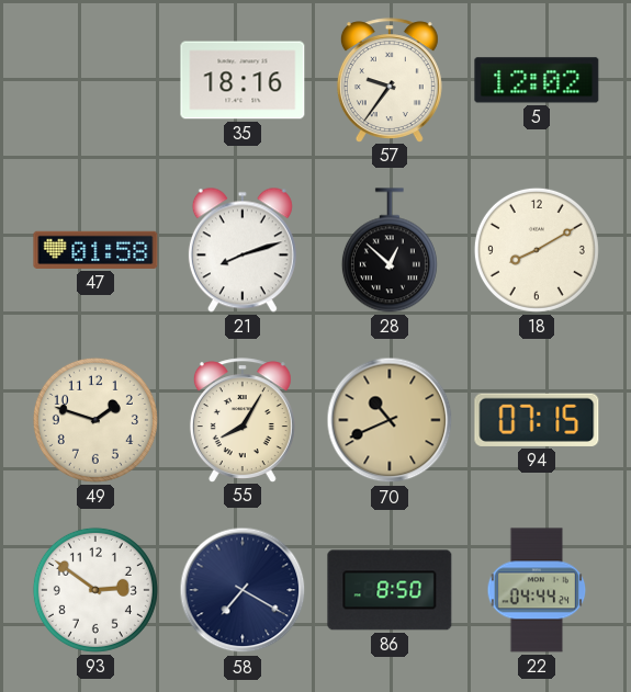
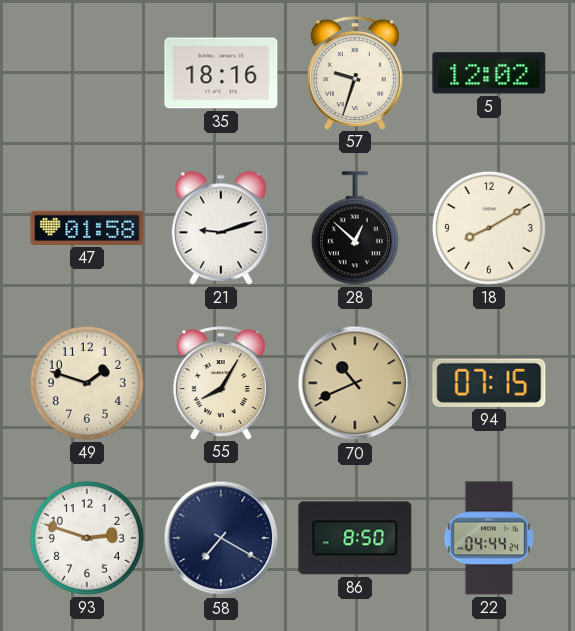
57: 9:36 -> 9:33 (355, 73)
21: 8:12 -> 9:12 (221, 228)
93: 2:51 -> 2:48 (87, 538)
